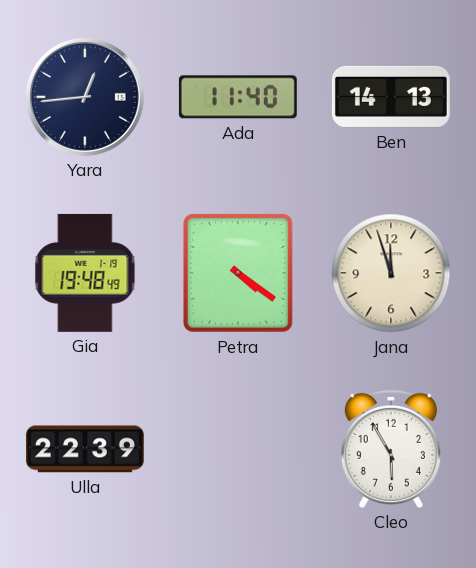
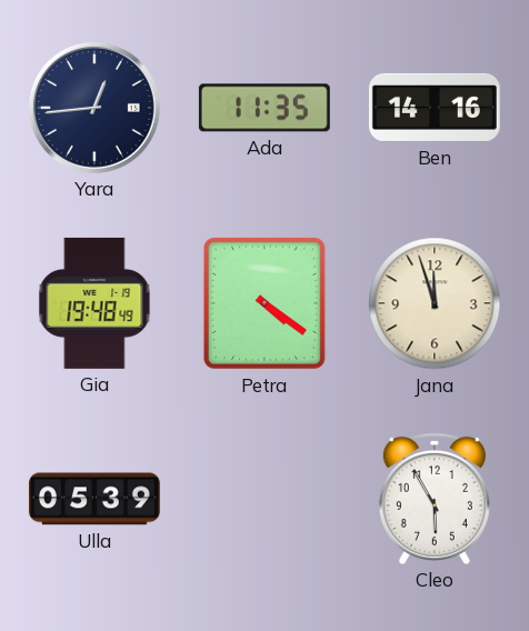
Ada: 11:40 -> 11:35 (264, 108)
Ben: 14:13 -> 14:16 (435, 108)
Ulla: 22:39 -> 05:39 (94, 499)
